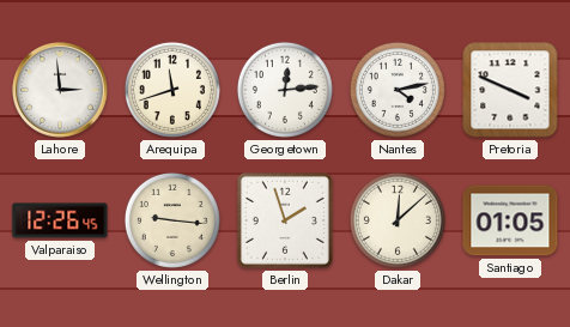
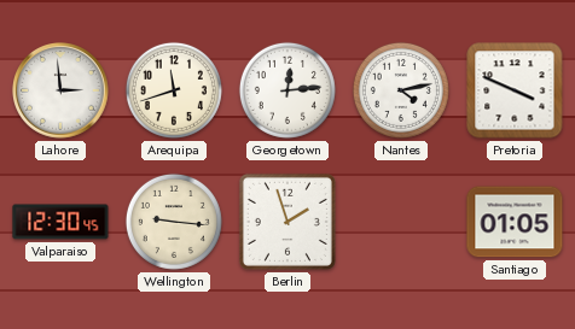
Valparaiso: 12:26 -> 12:30 (60, 222)
Dakar: 12:08 -> none (398, 220)
